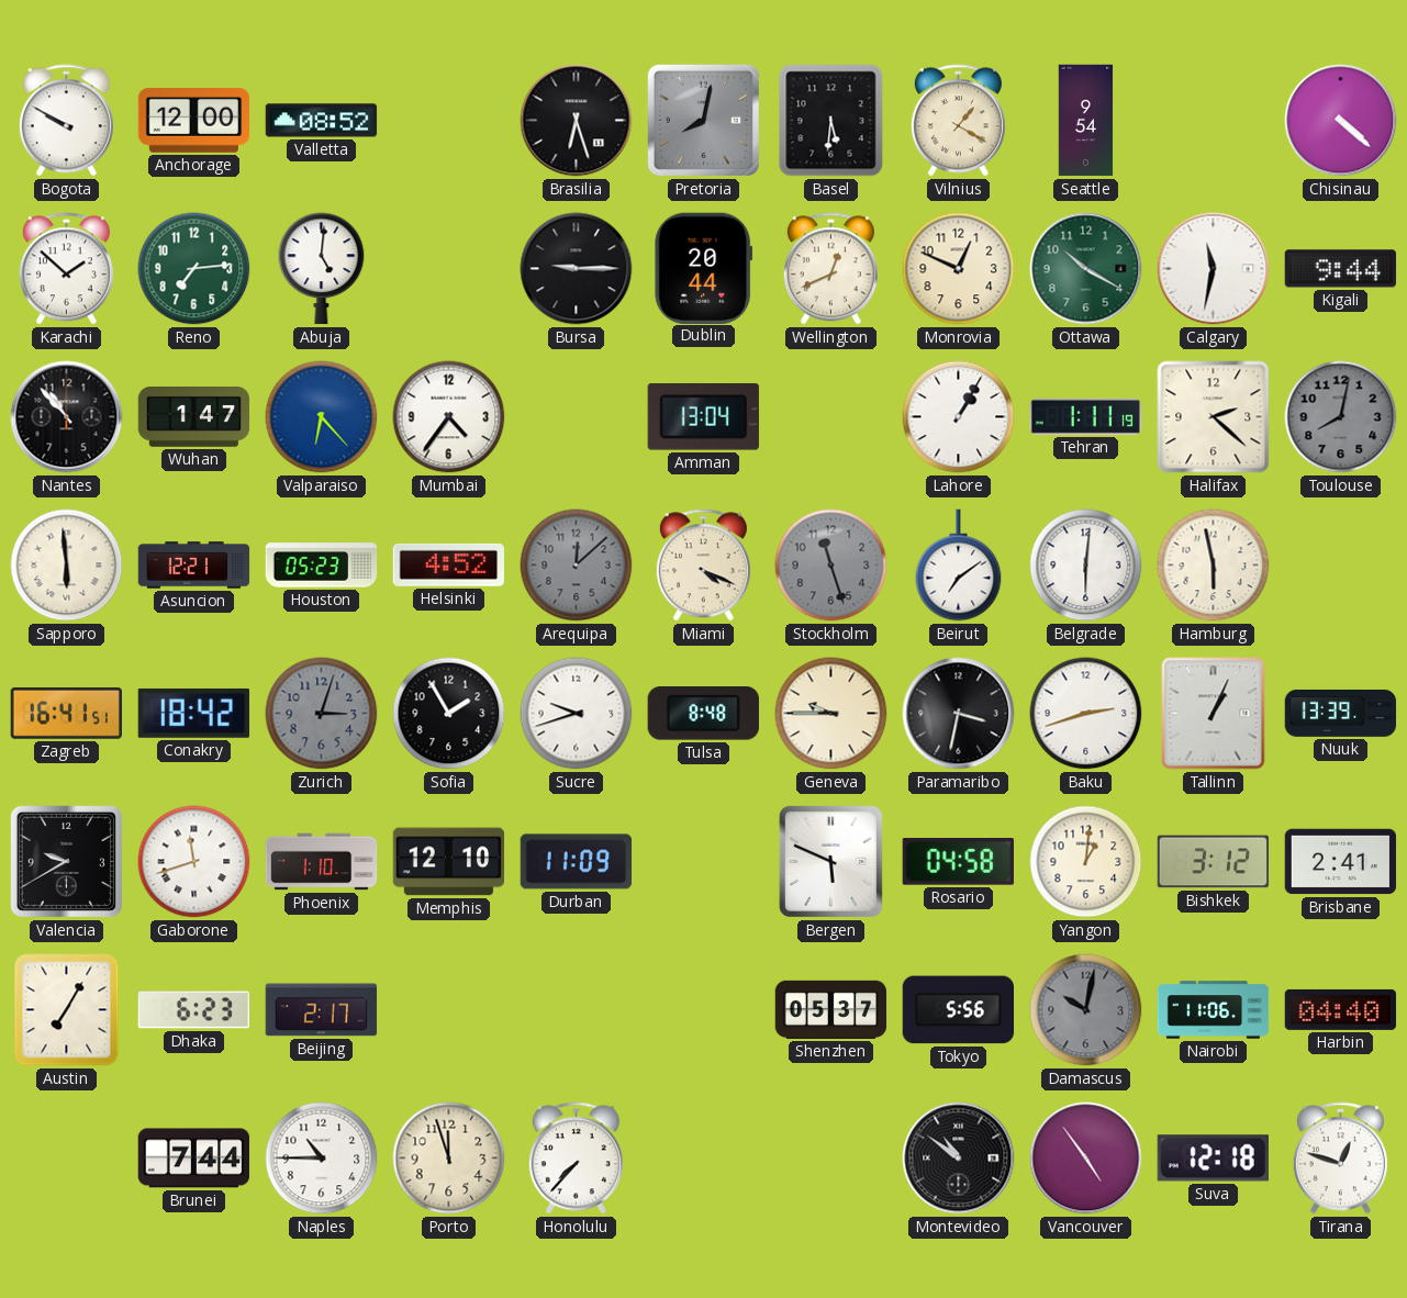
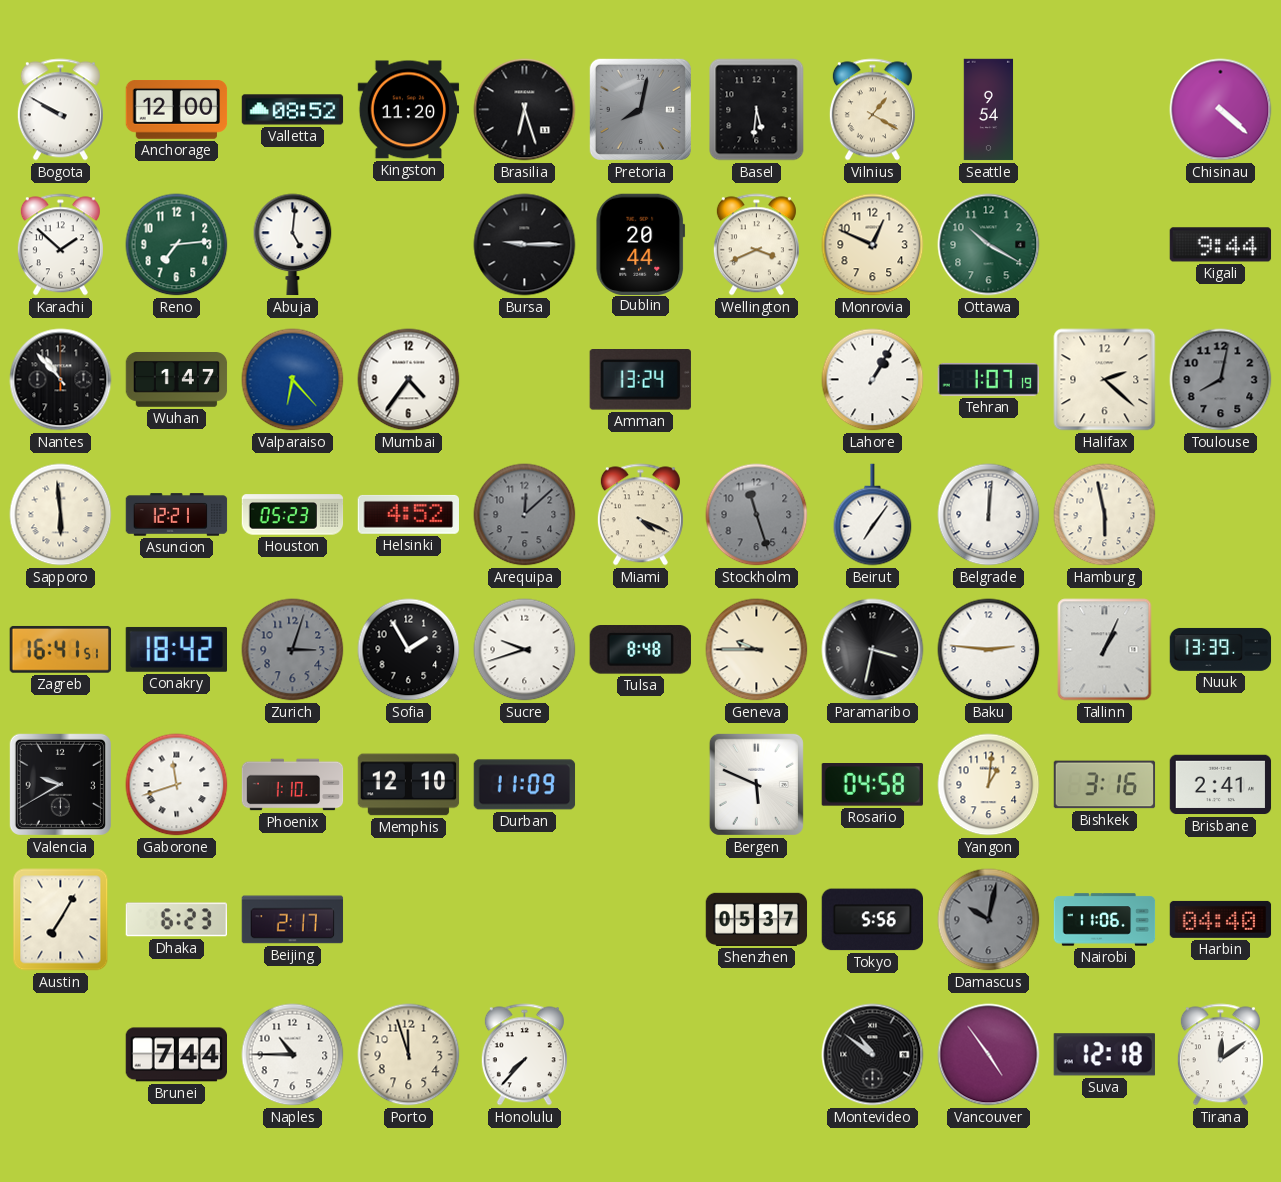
Kingston: none -> 11:20 (409, 110)
Wellington: 12:41 -> 3:41 (756, 245)
Calgary: 11:32 -> none (1214, 269)
Amman: 13:04 -> 13:24 (640, 380)
Tehran: 1:11 -> 1:07 (988, 379)
Beirut: 7:09 -> 7:06 (873, 515)
Belgrade: 6:01 -> 12:01 (989, 515)
Baku: 2:42 -> 2:46 (989, 650)
Bishkek: 3:12 -> 3:16 (1105, 785)
Tirana: 12:48 -> 12:09 (1220, 1055)
